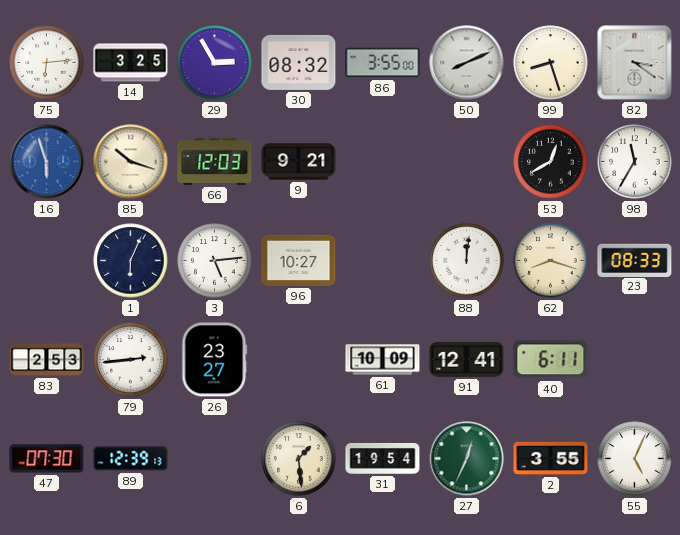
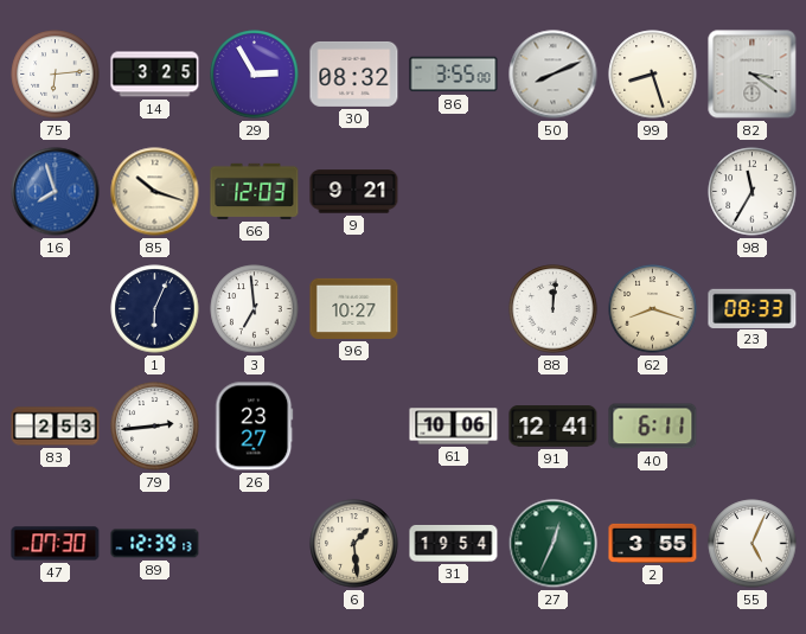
16: 5:57 -> 7:57 (56, 192)
53: 12:40 -> none (551, 162)
3: 5:14 -> 6:59 (255, 309)
61: 10:09 -> 10:06 (454, 427)
